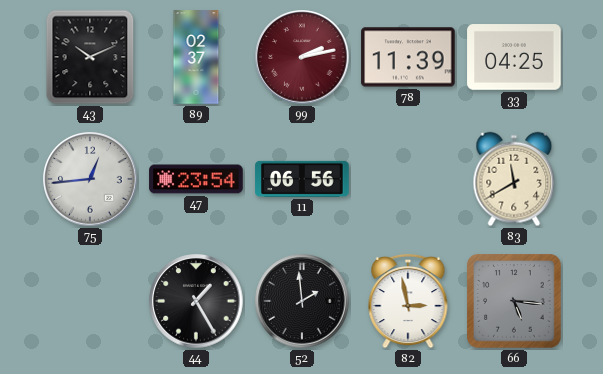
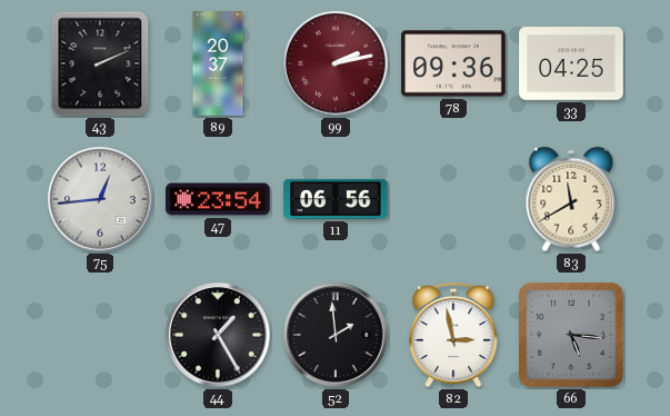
43: 10:11 -> 2:11 (100, 63)
89: 02:37 -> 20:37 (218, 63)
78: 11:39 -> 09:36 (453, 63)
